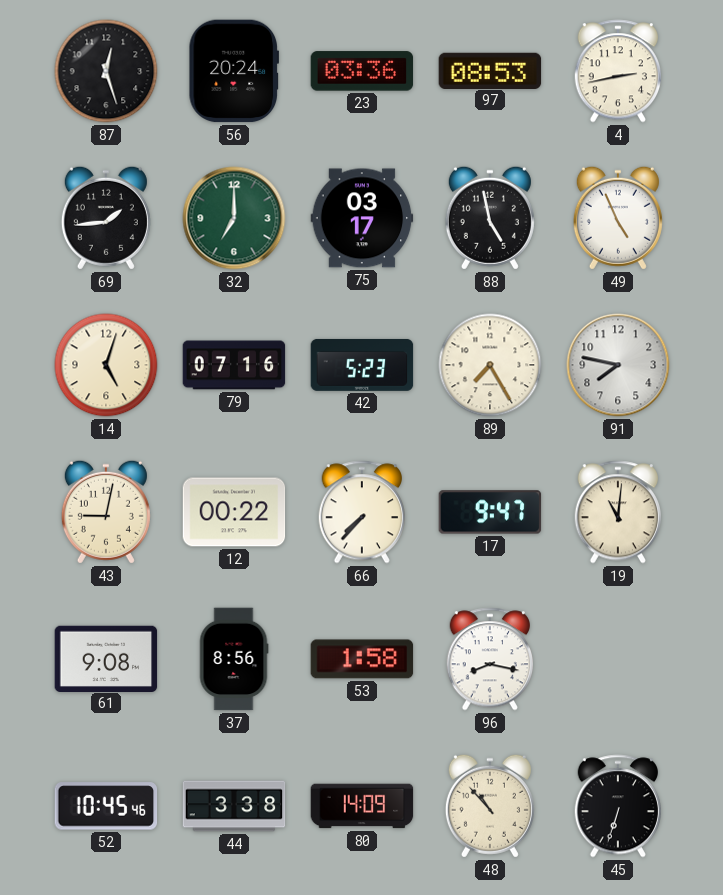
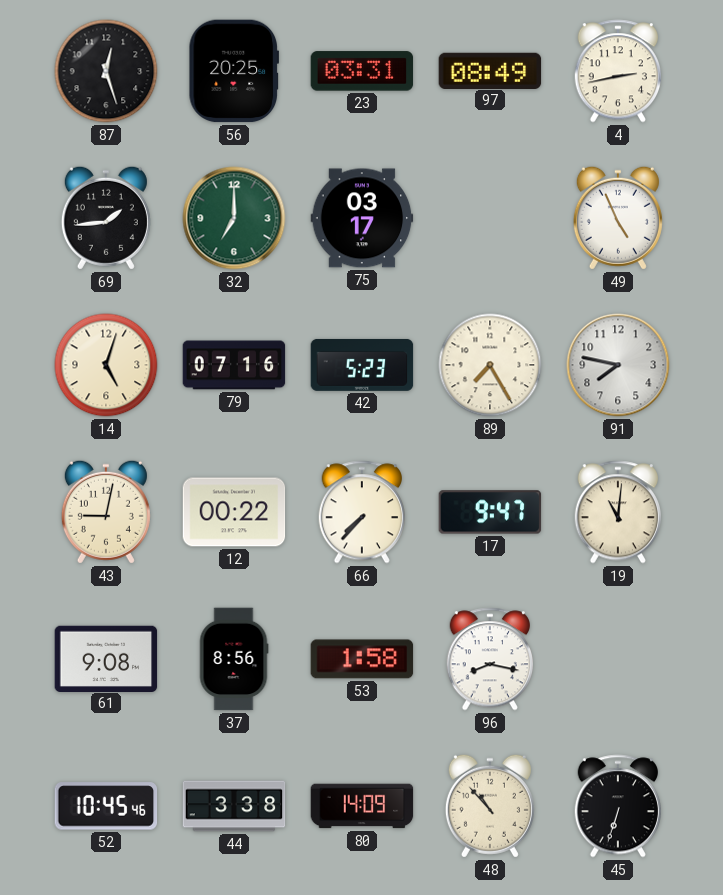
56: 20:24 -> 20:25 (233, 71)
23: 03:36 -> 03:31 (362, 71)
97: 08:53 -> 08:49 (490, 70)
88: 4:58 -> none (490, 218)
